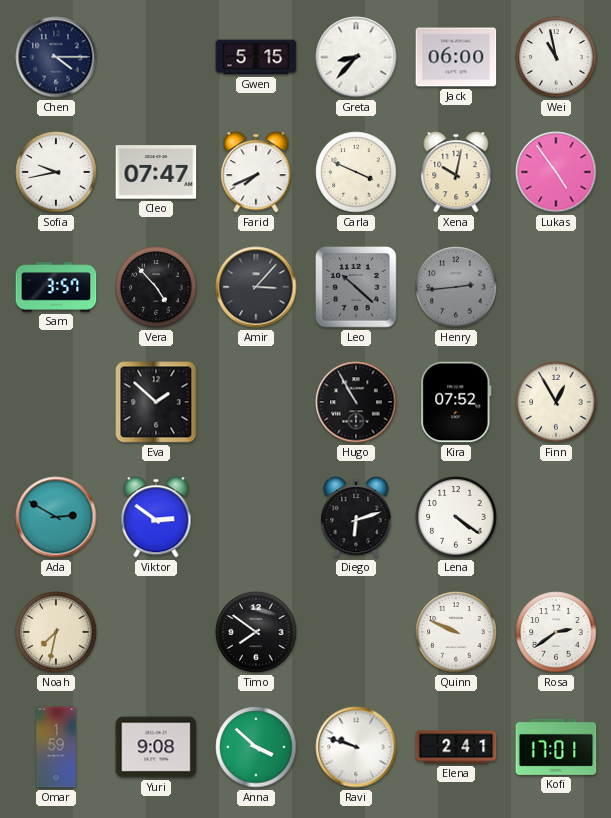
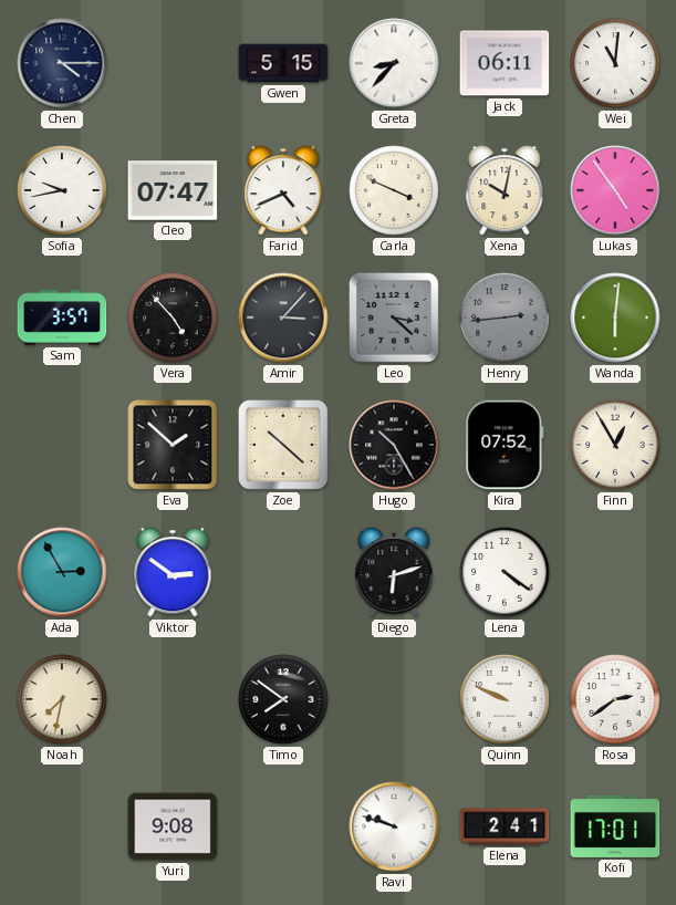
Jack: 06:00 -> 06:11 (505, 63)
Wei: 10:58 -> 11:01 (615, 63)
Farid: 7:41 -> 4:41 (283, 190)
Leo: 10:22 -> 3:22 (395, 319)
Wanda: none -> 6:01 (615, 318)
Zoe: none -> 10:22 (284, 446)
Hugo: 10:55 -> 10:25 (394, 445)
Ada: 2:50 -> 2:55 (62, 572)
Omar: 1:59 -> none (56, 747)
Anna: 3:52 -> none (256, 747)
